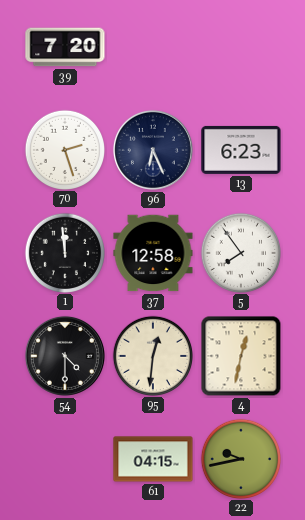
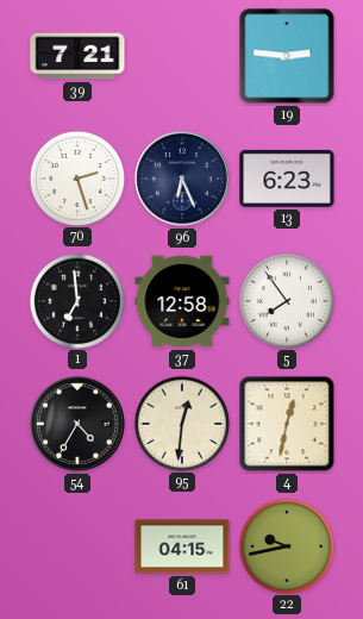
39: 7:20 -> 7:21 (77, 56)
19: none -> 2:46 (287, 56)
1: 11:59 -> 6:59 (76, 300)
54: 4:30 -> 4:35 (77, 424)
